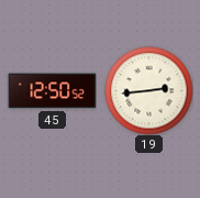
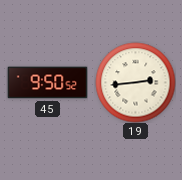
45: 12:50 -> 9:50 (47, 83)
